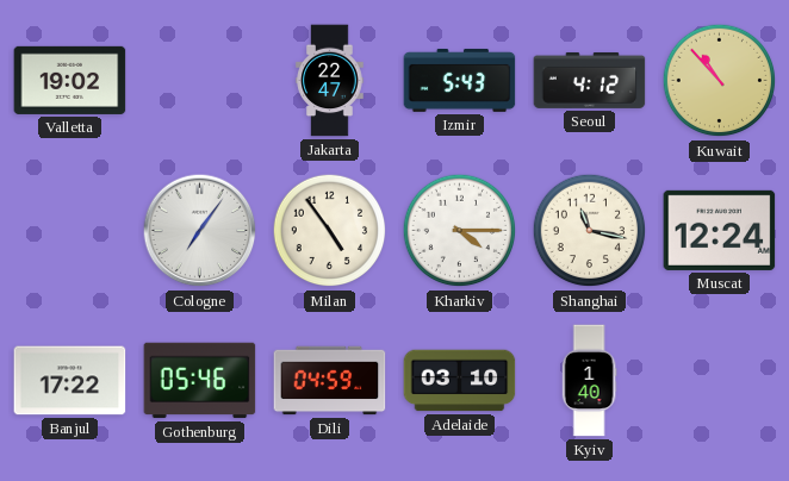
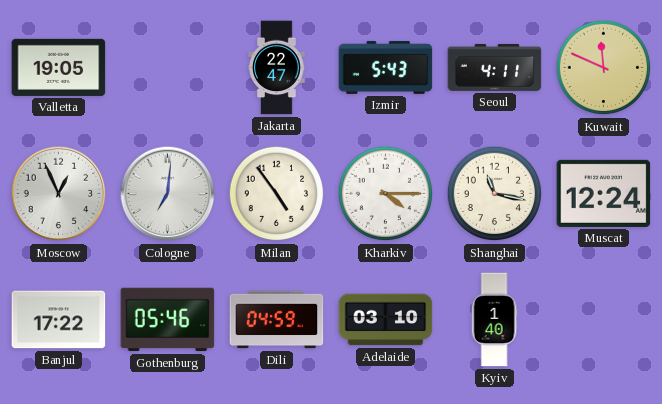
Valletta: 19:02 -> 19:05 (59, 67)
Seoul: 4:12 -> 4:11 (495, 67)
Kuwait: 10:53 -> 11:49 (604, 68)
Moscow: none -> 12:56 (59, 194)
Cologne: 7:06 -> 7:01 (168, 194)
